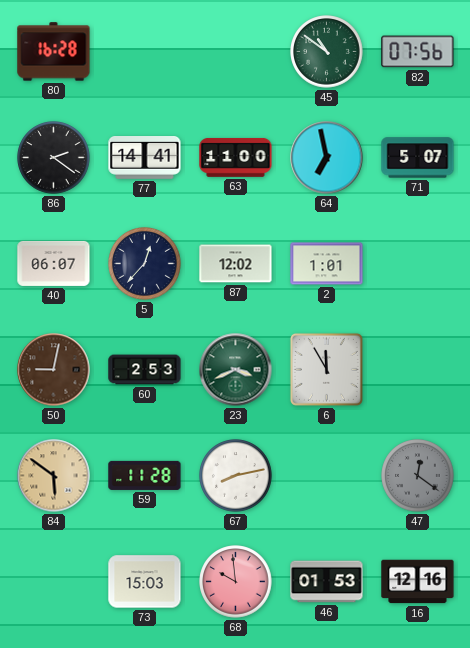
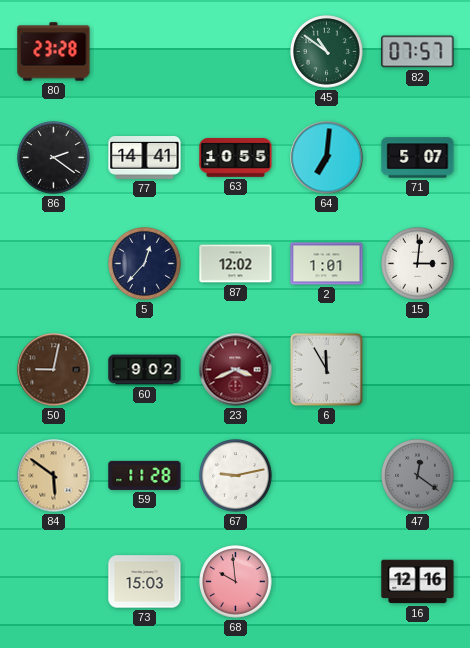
80: 16:28 -> 23:28 (54, 52)
82: 07:56 -> 07:57 (418, 52)
63: 11:00 -> 10:55 (236, 157)
64: 6:58 -> 7:01 (327, 158)
40: 06:07 -> none (54, 263)
15: none -> 3:01 (418, 264)
60: 2:53 -> 9:02 (145, 370)
23 dial: green -> burgundy (236, 370)
67: 8:13 -> 9:13 (236, 476)
46: 01:53 -> none (327, 582)
